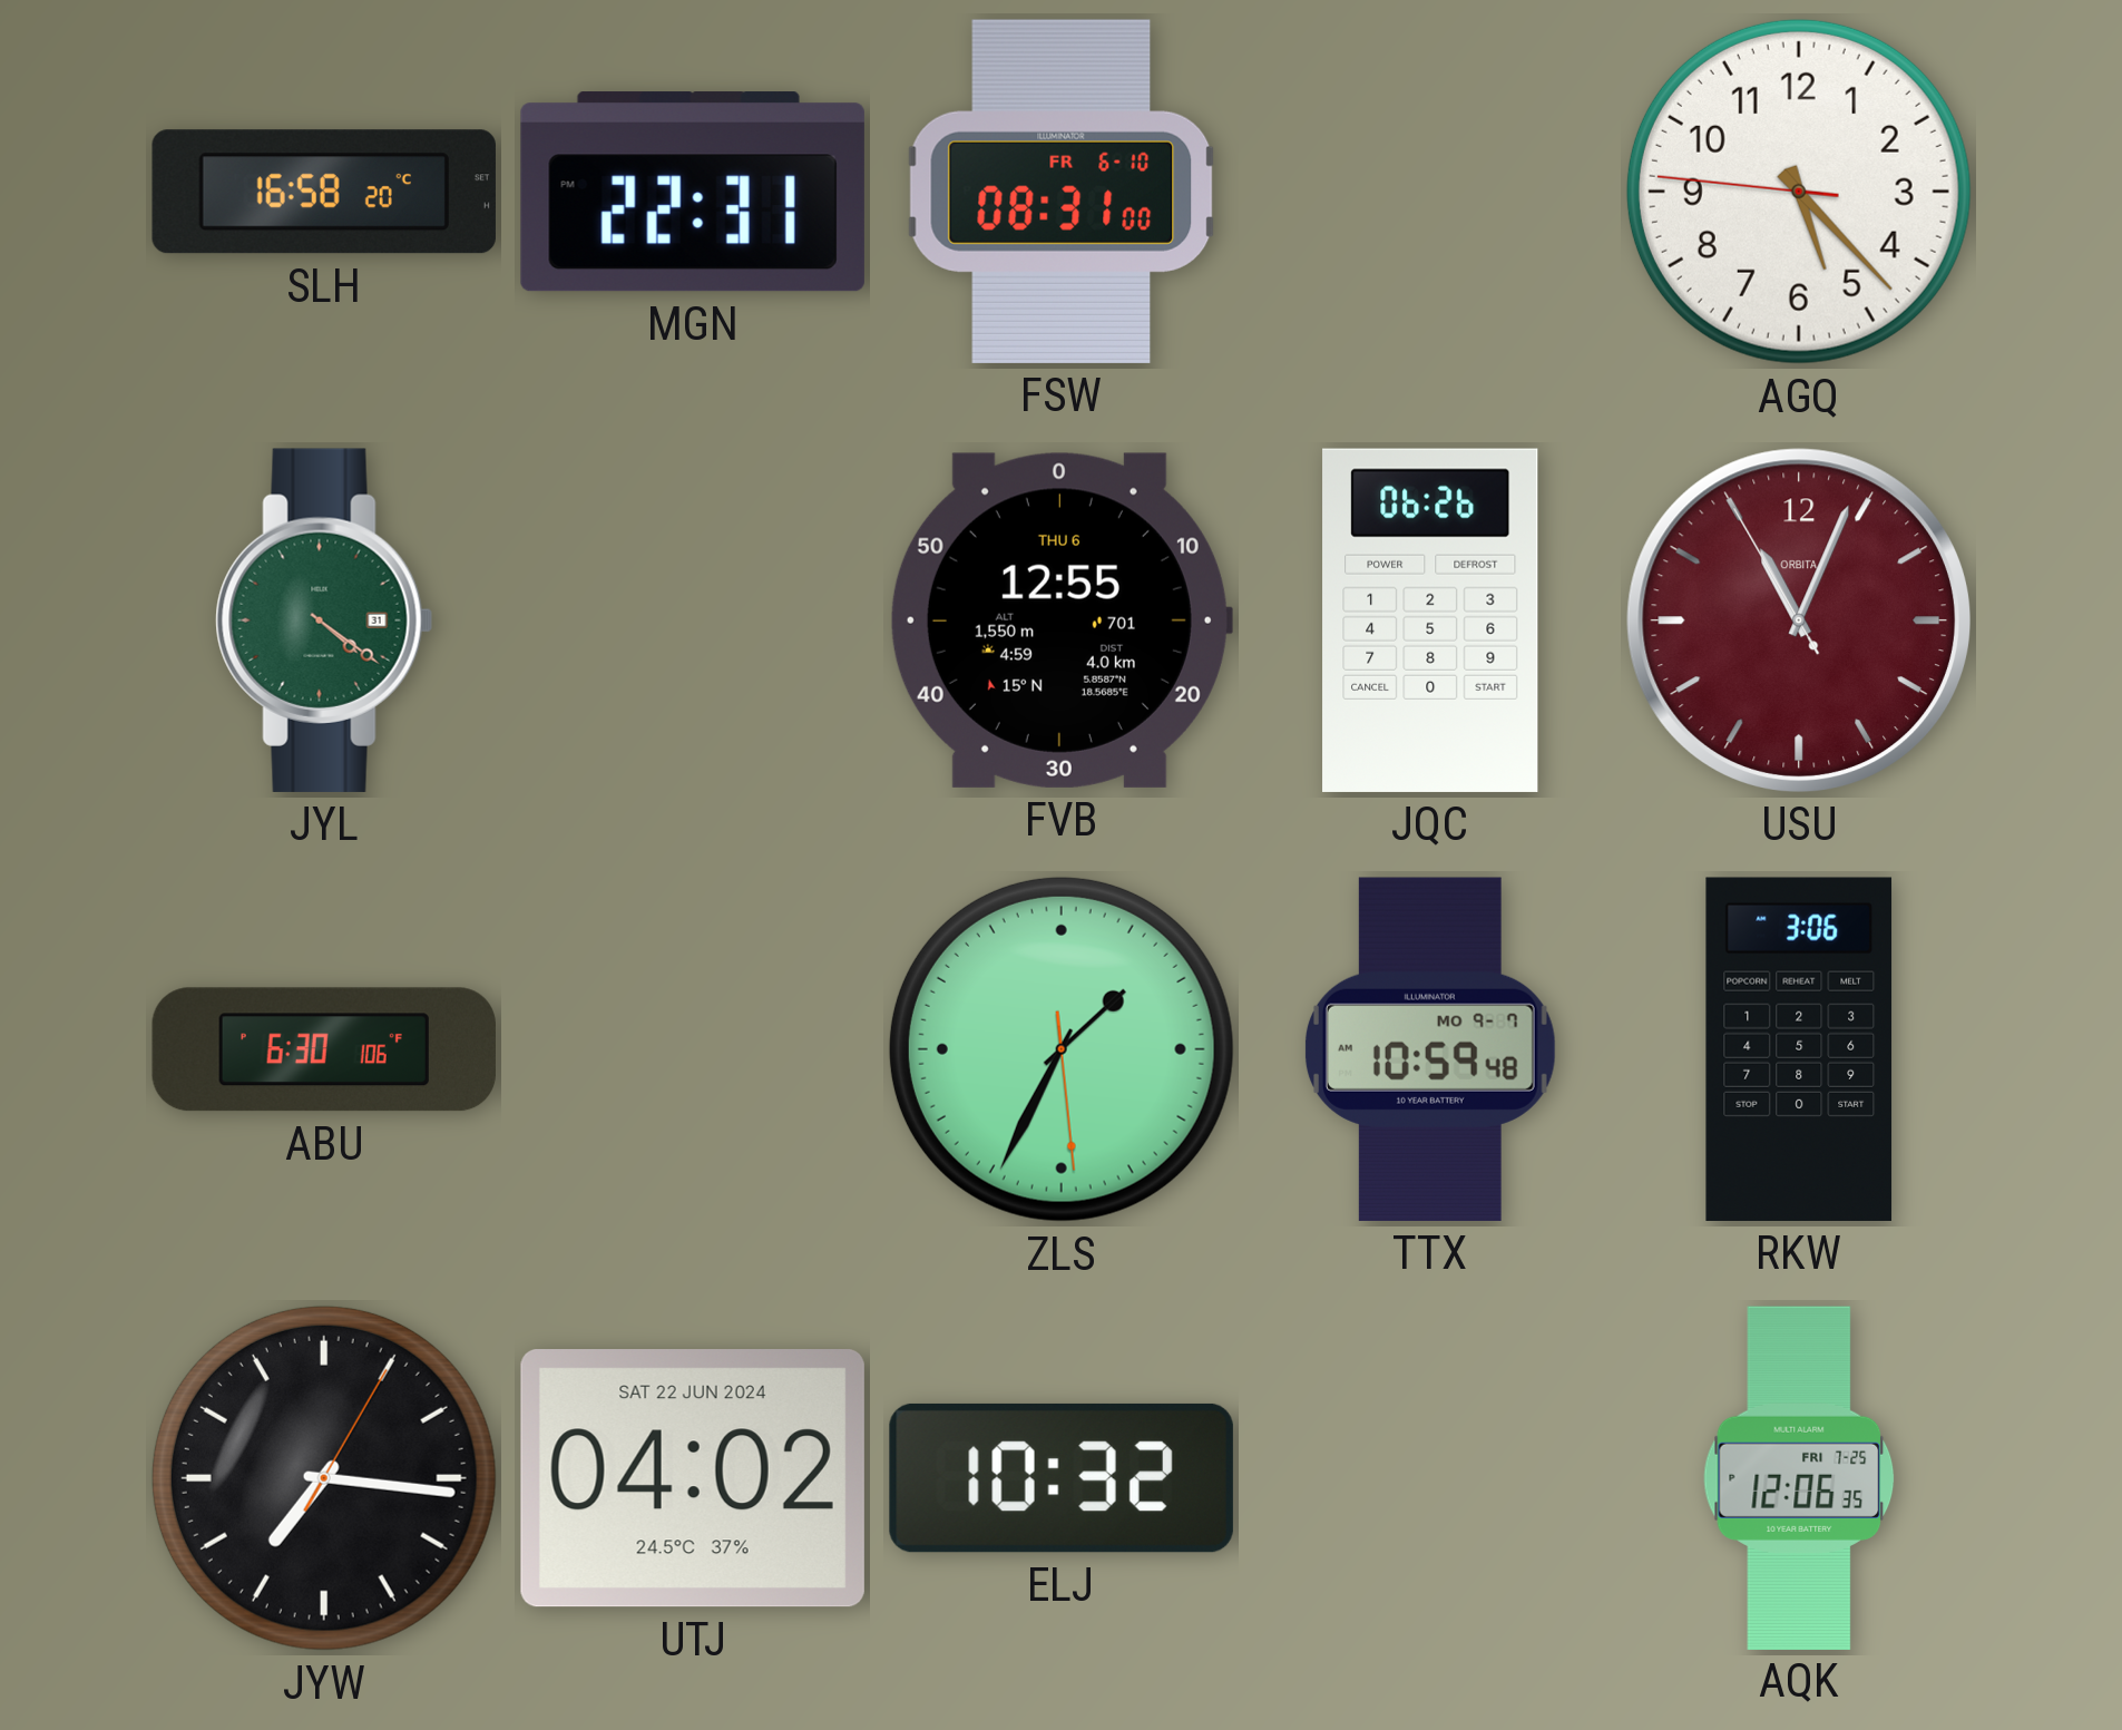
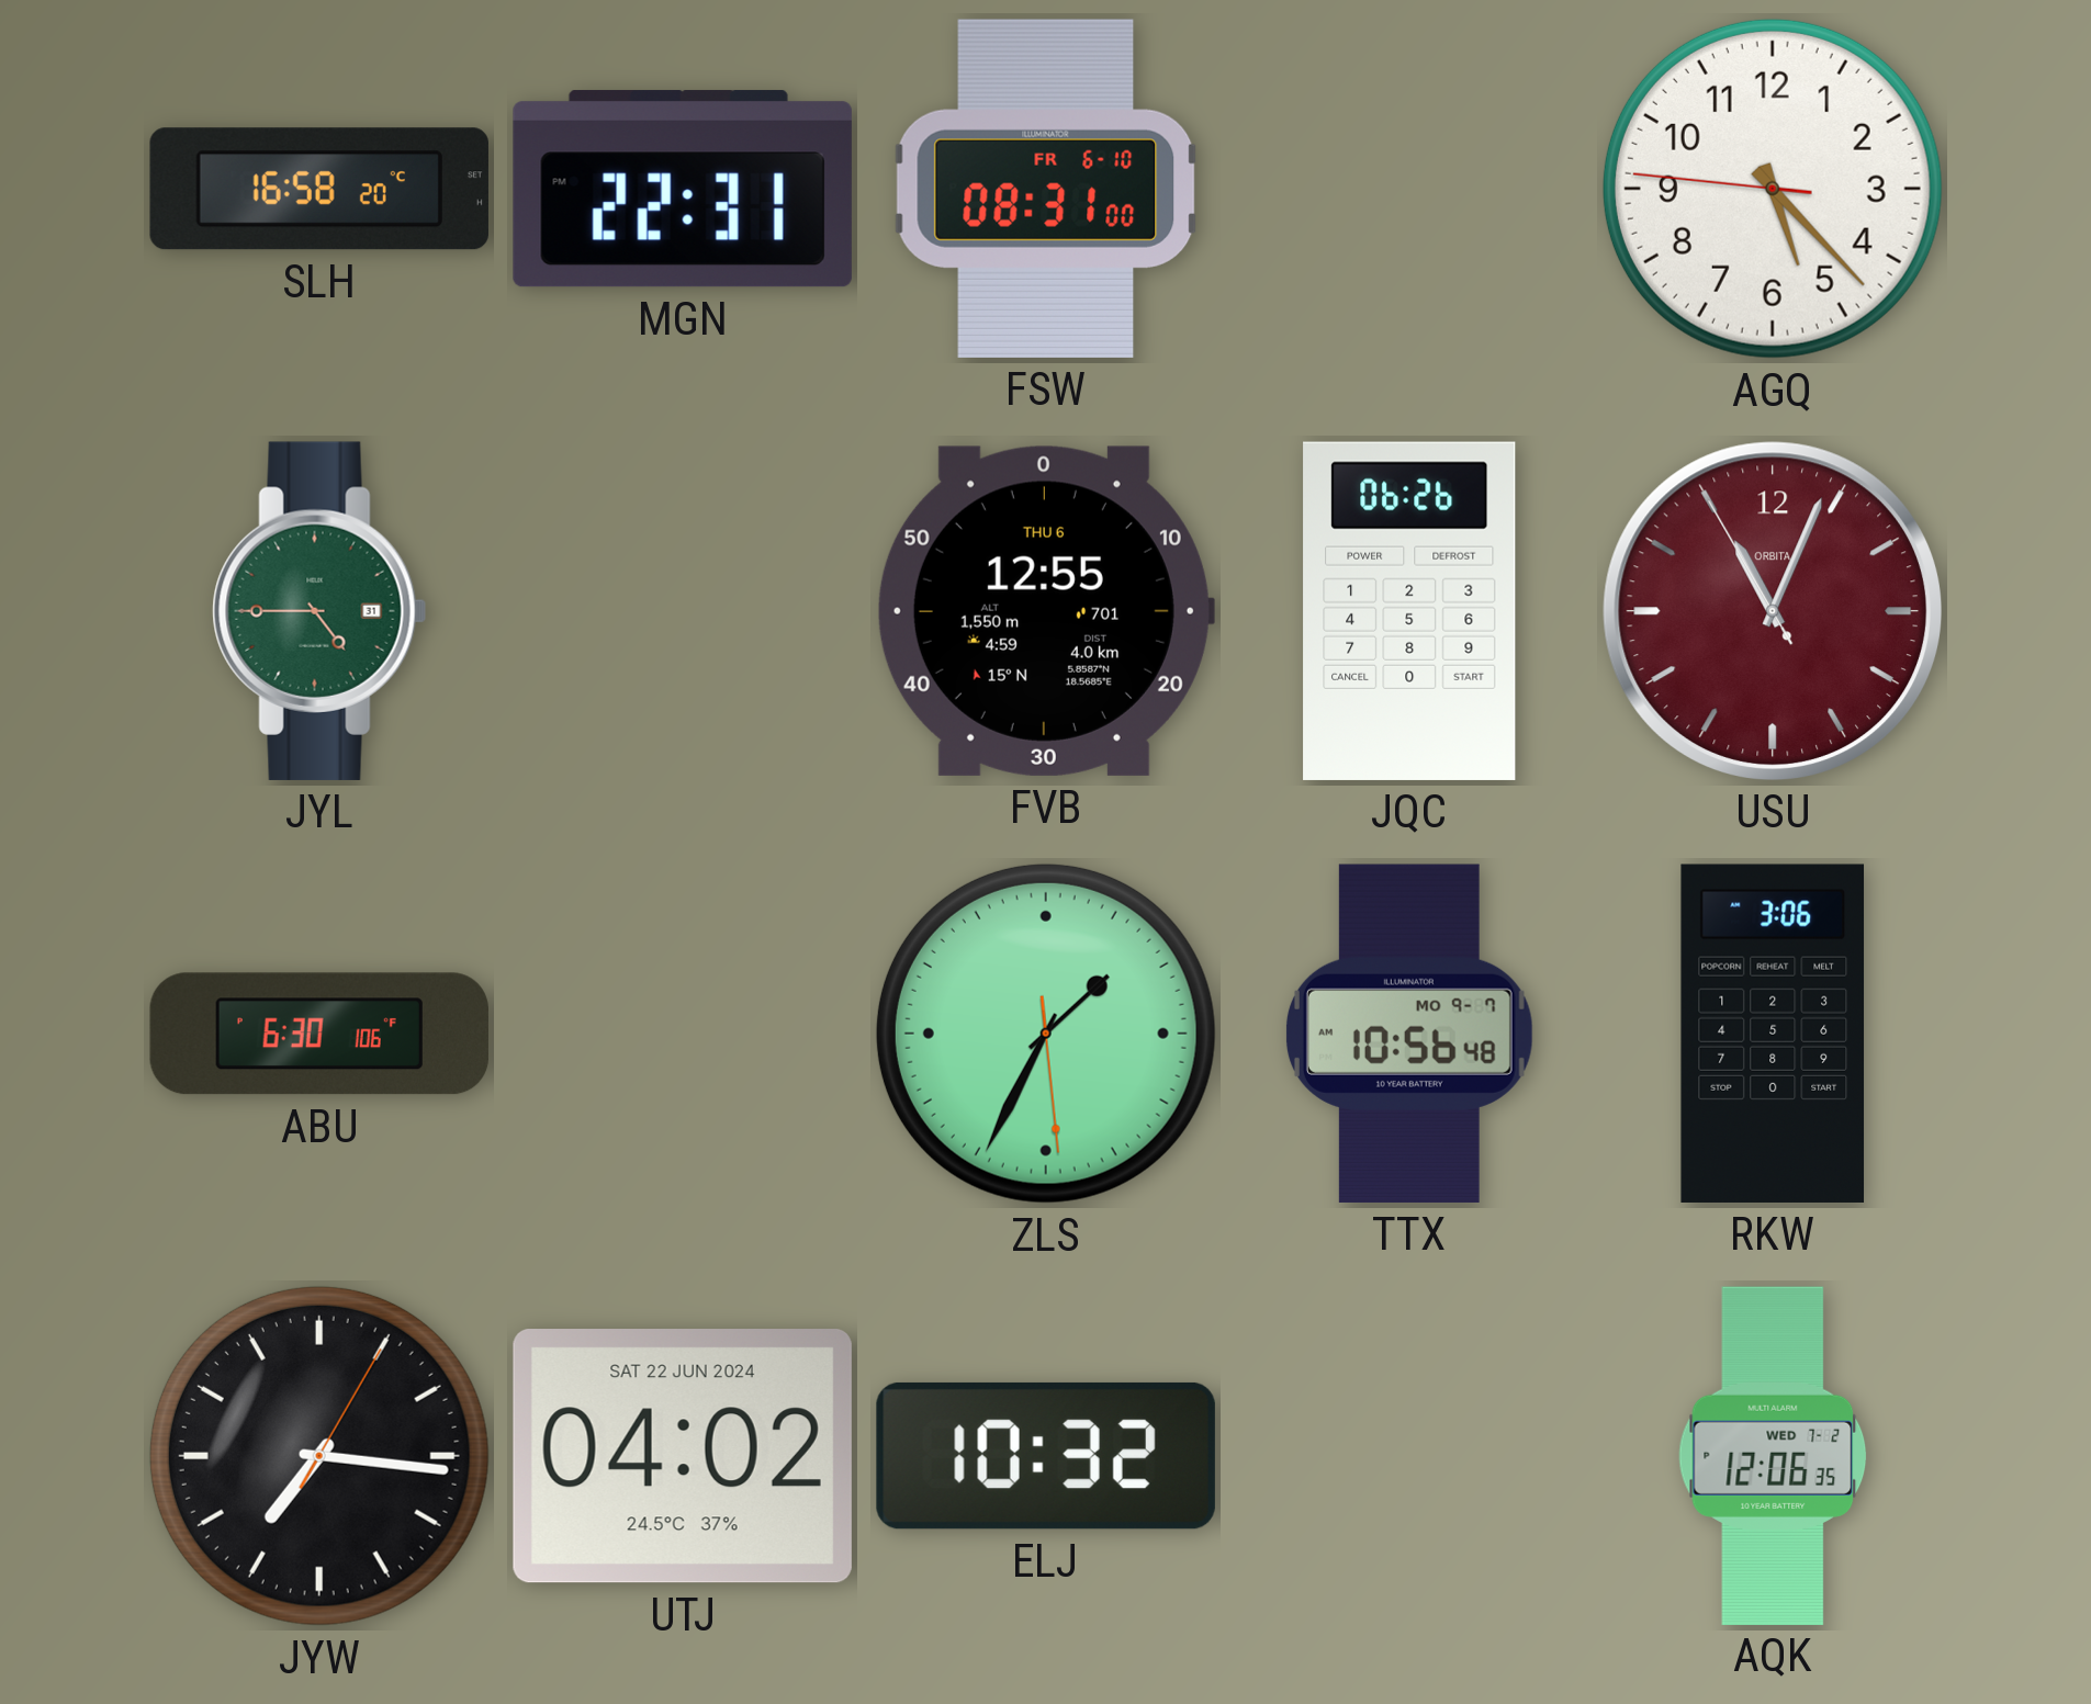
JYL: 4:21 -> 4:45 (319, 611)
TTX: 10:59 -> 10:56 (1409, 1034)
AQK date: FRI 7-25 -> WED 7-2 (1773, 1455)
